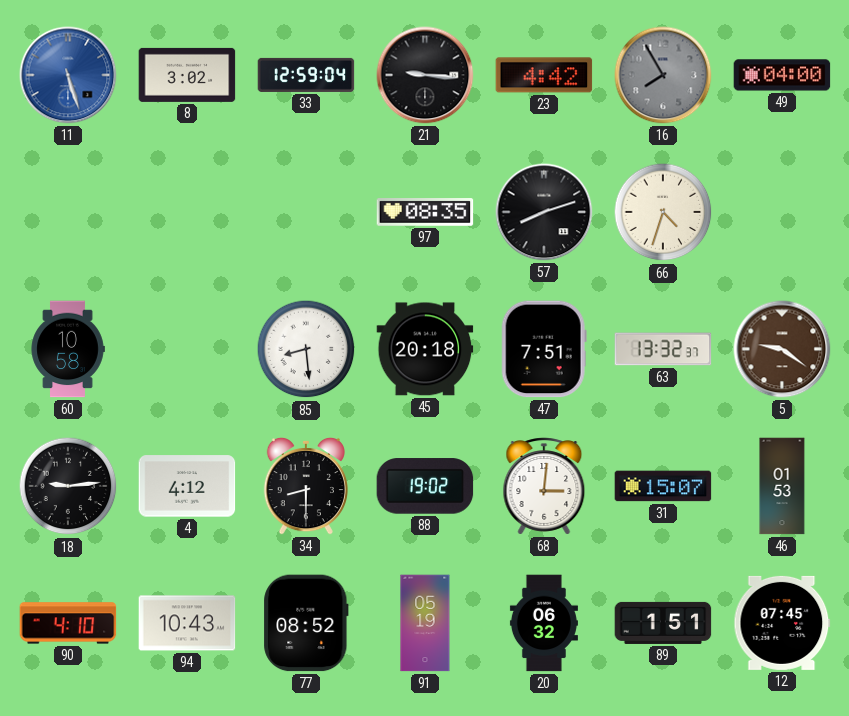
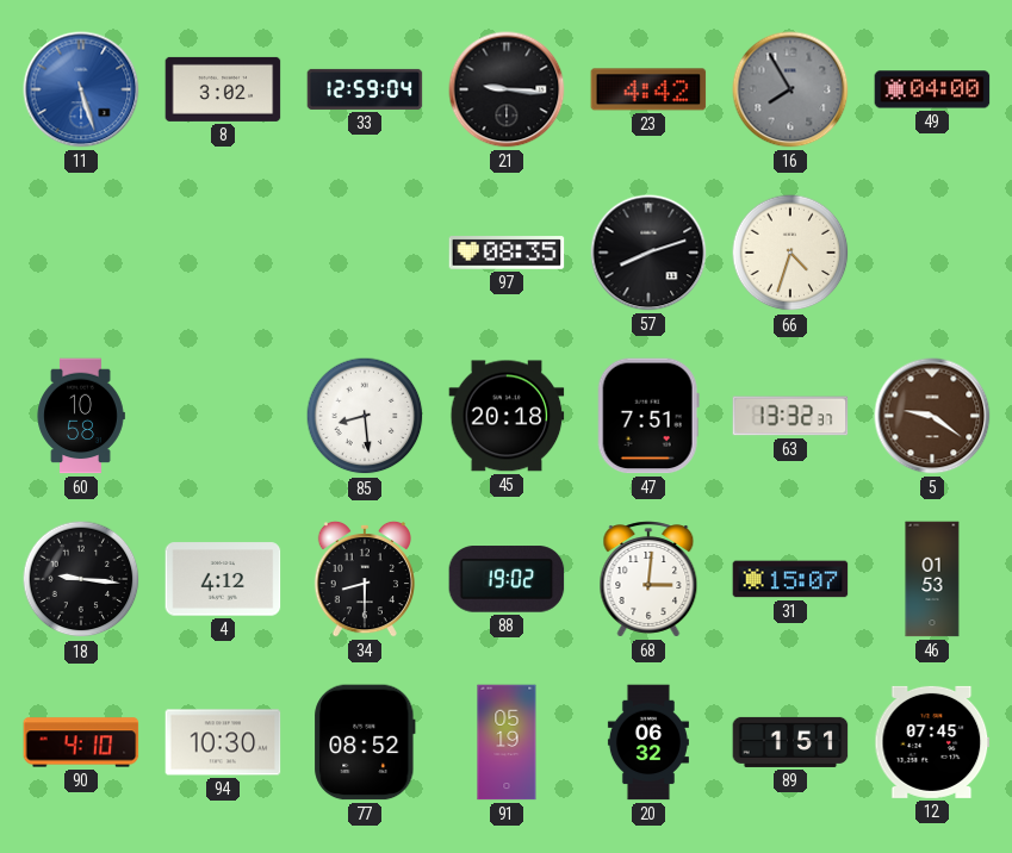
18: 9:14 -> 9:16 (81, 579)
94: 10:43 -> 10:30 (223, 742)
